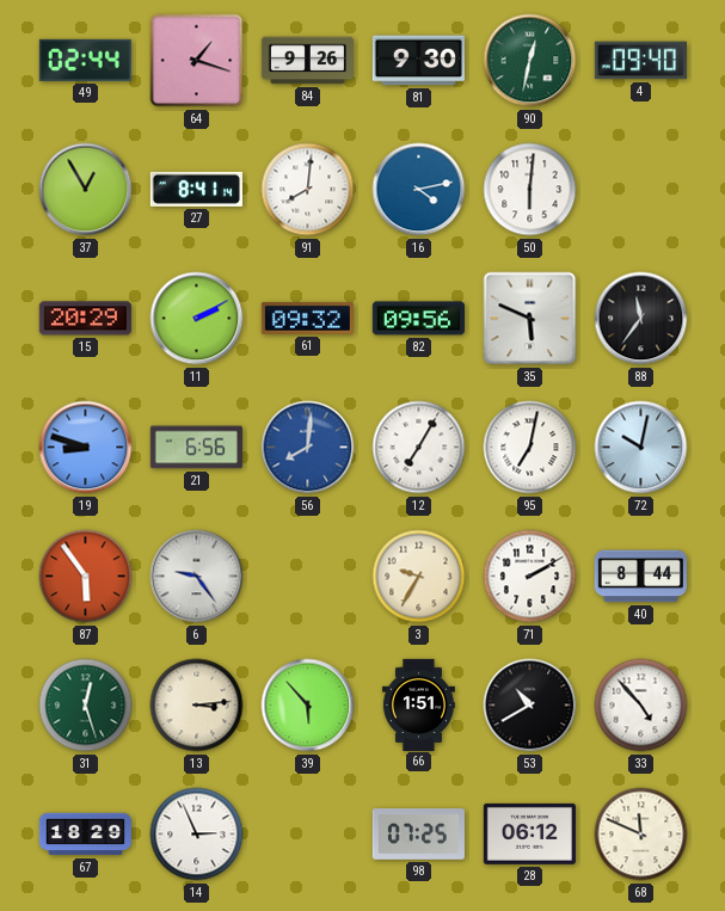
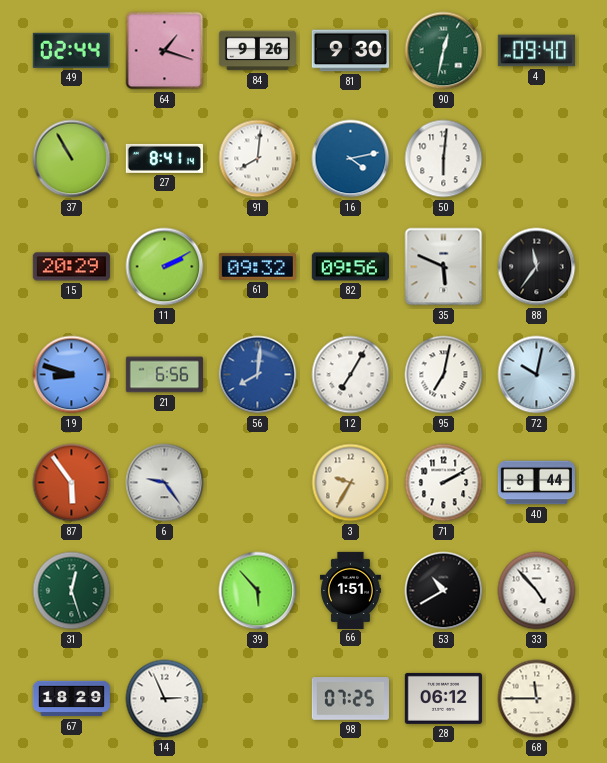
37: 12:55 -> 10:55 (72, 159)
13: 3:14 -> none (197, 706)
68: 11:49 -> 11:45 (537, 699)
